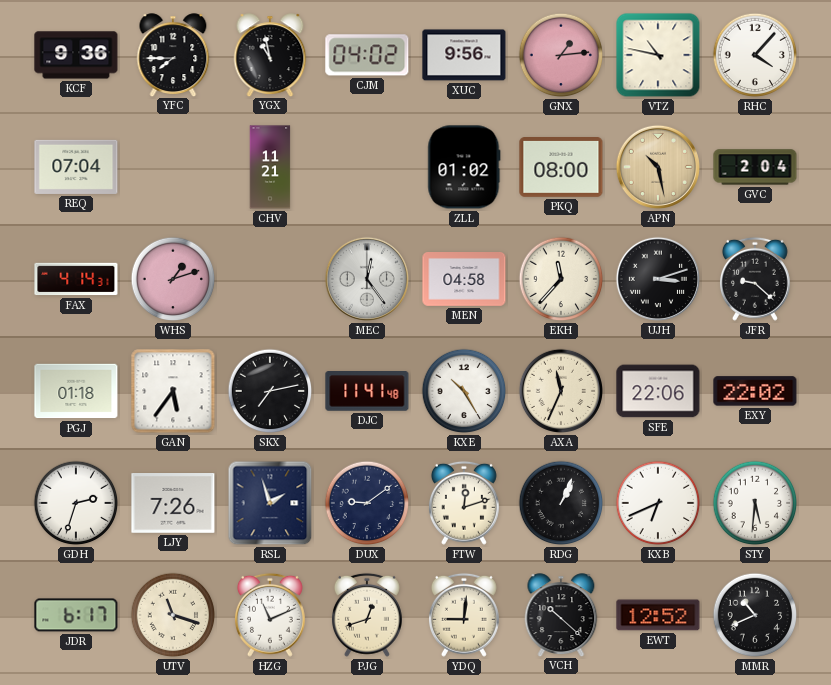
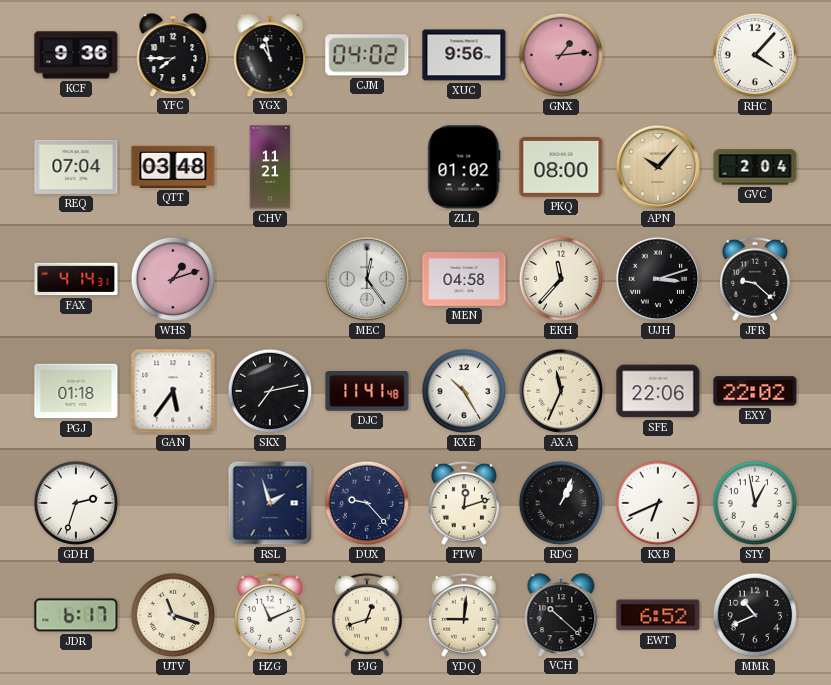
VTZ: 10:47 -> none (658, 55)
QTT: none -> 03:48 (173, 167)
APN: 10:28 -> 10:07 (658, 167)
LJY: 7:26 -> none (173, 504)
DUX: 9:09 -> 9:23 (367, 503)
STY: 5:31 -> 12:58 (755, 503)
EWT: 12:52 -> 6:52 (658, 615)
